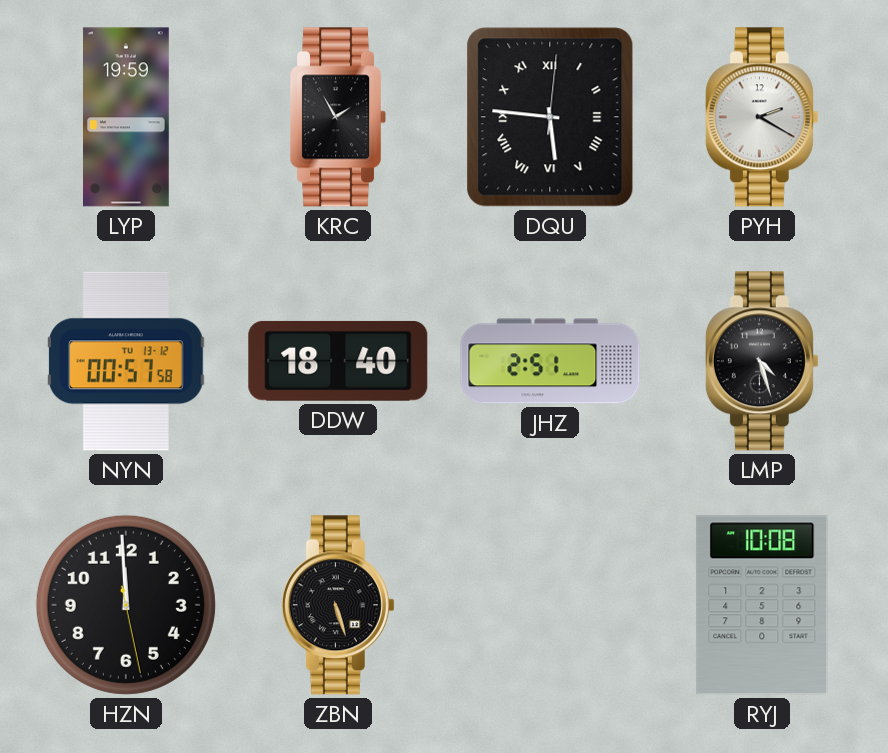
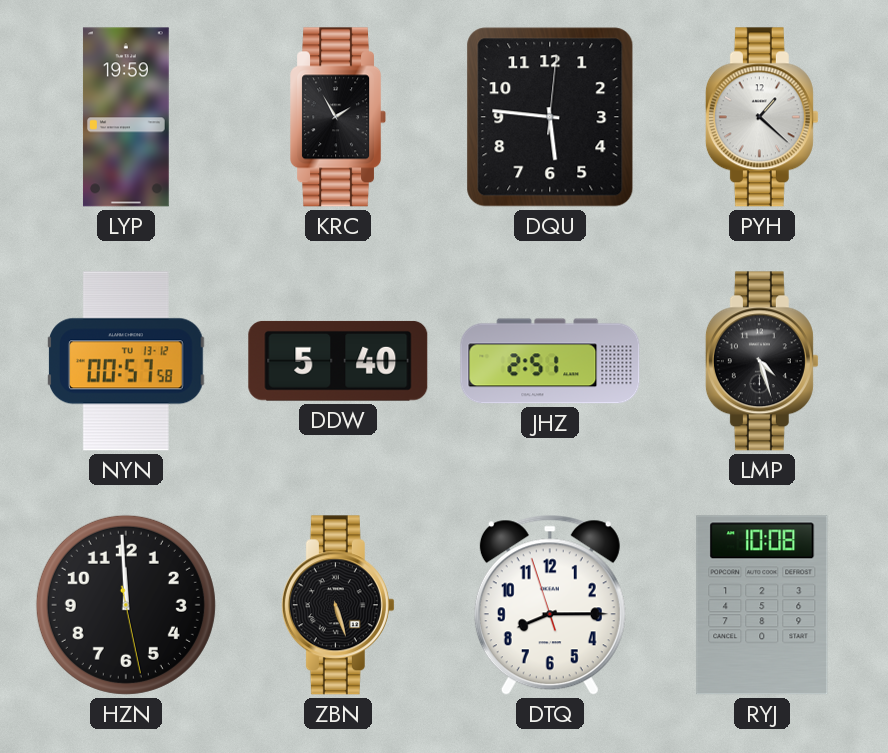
DQU numerals: Roman -> Arabic (550, 117)
PYH: 2:20 -> 1:22 (762, 117)
DDW: 18:40 -> 5:40 (338, 361)
DTQ: none -> 8:14 (550, 605)
